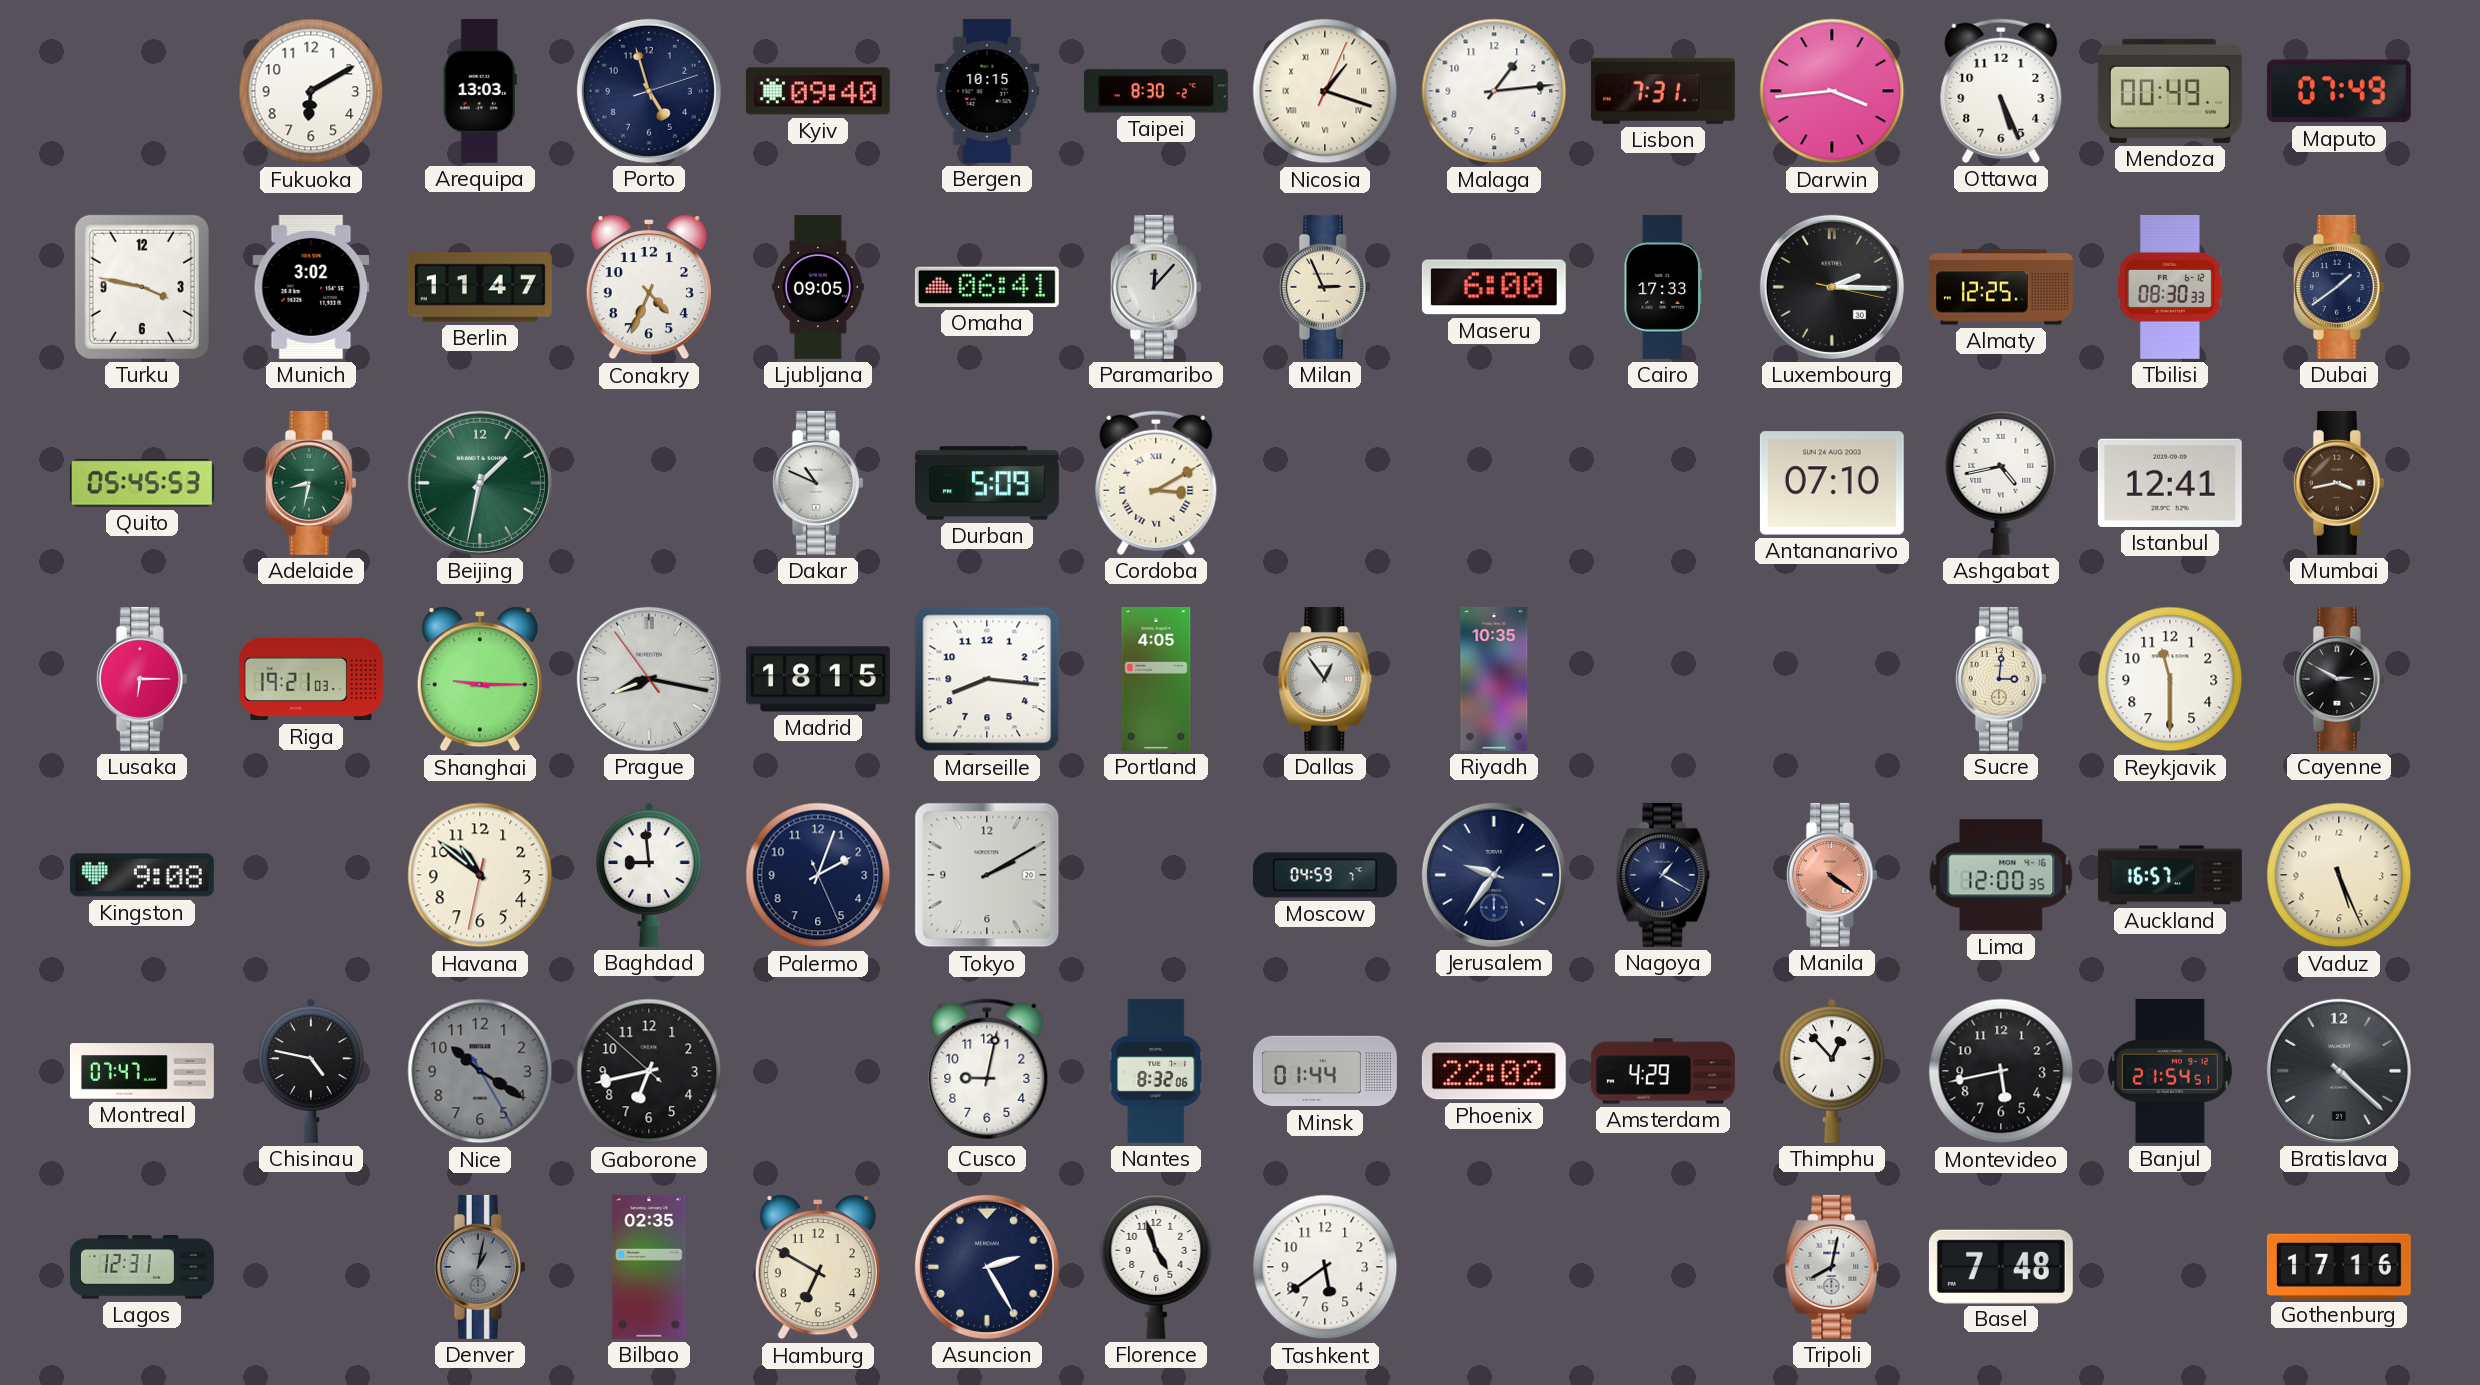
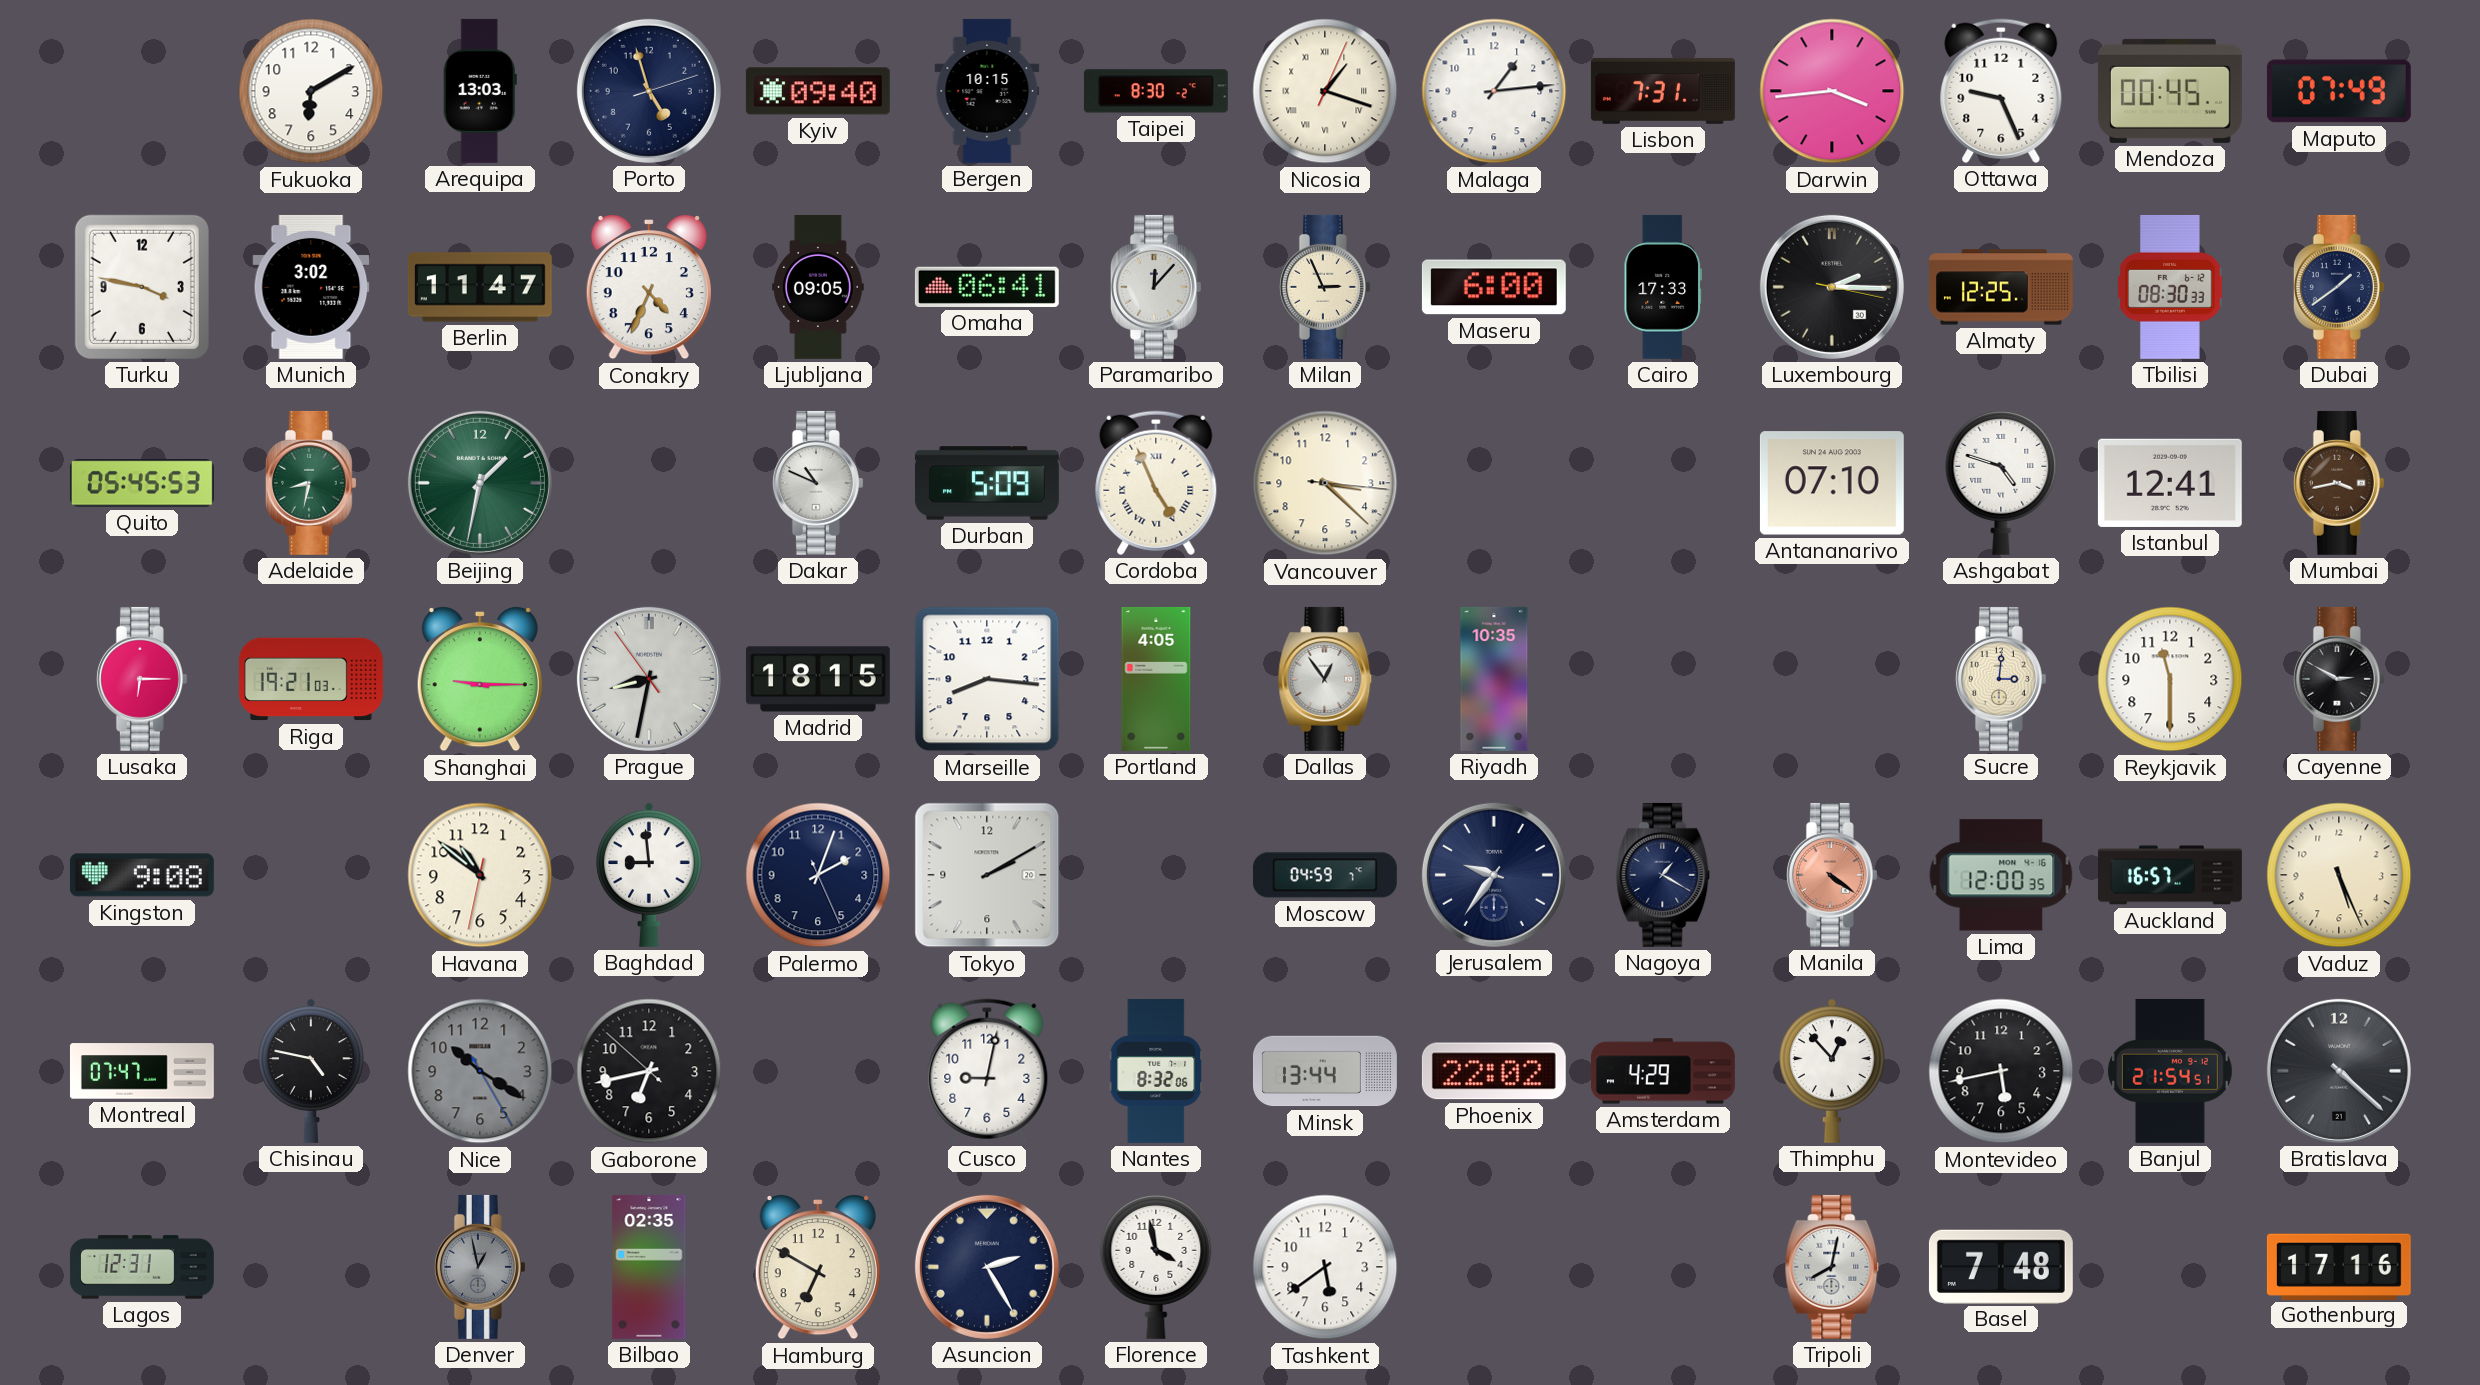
Ottawa: 5:26 -> 9:26 (2001, 91)
Mendoza: 00:49 -> 00:45 (2170, 91)
Cordoba: 3:10 -> 4:56 (1156, 483)
Vancouver: none -> 3:22 (1325, 483)
Ashgabat: 4:43 -> 4:48 (2001, 482)
Prague: 8:16 -> 8:31 (649, 679)
Minsk: 01:44 -> 13:44 (1325, 1071)
Denver: 1:02 -> 12:58 (480, 1267)
Florence: 4:57 -> 3:58 (1156, 1266)
